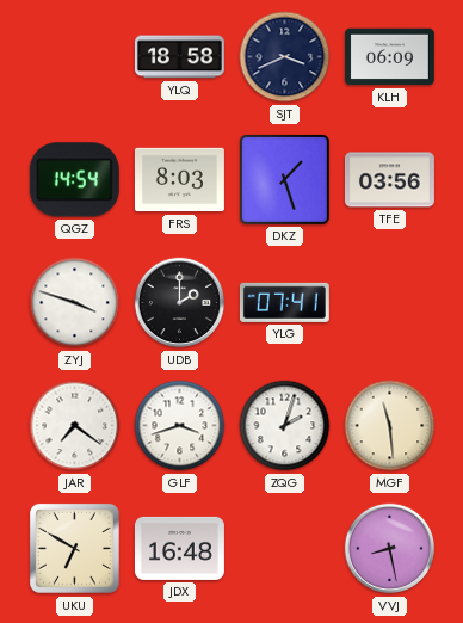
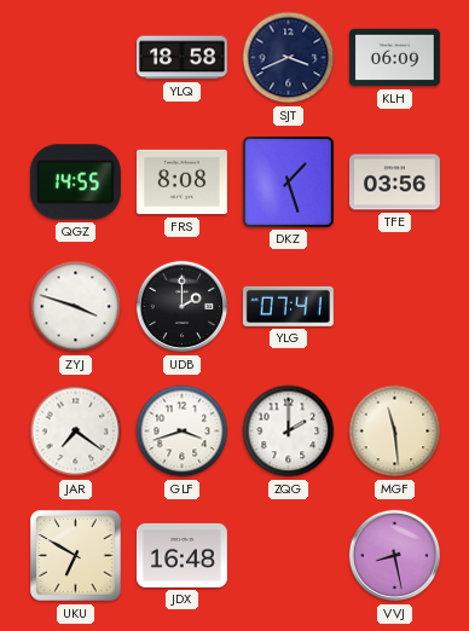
QGZ: 14:54 -> 14:55 (75, 183)
FRS: 8:03 -> 8:08 (181, 183)
ZQG: 2:03 -> 2:00 (289, 432)
